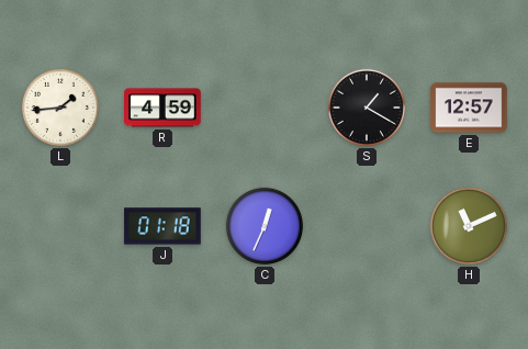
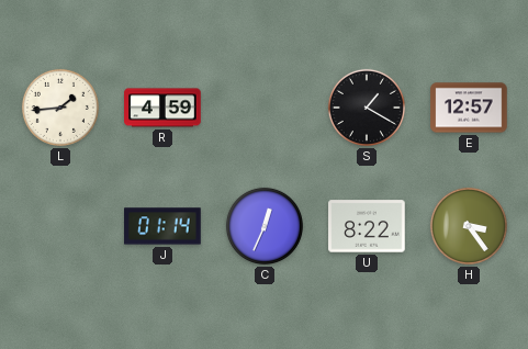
J: 01:18 -> 01:14 (162, 226)
U: none -> 8:22 (367, 226)
H: 11:11 -> 3:24 (469, 226)
